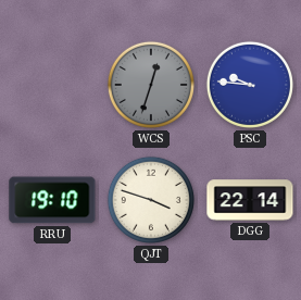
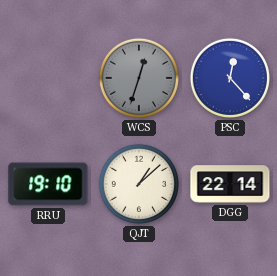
PSC: 9:46 -> 12:23 (230, 78)
QJT: 3:48 -> 1:08 (139, 184)
